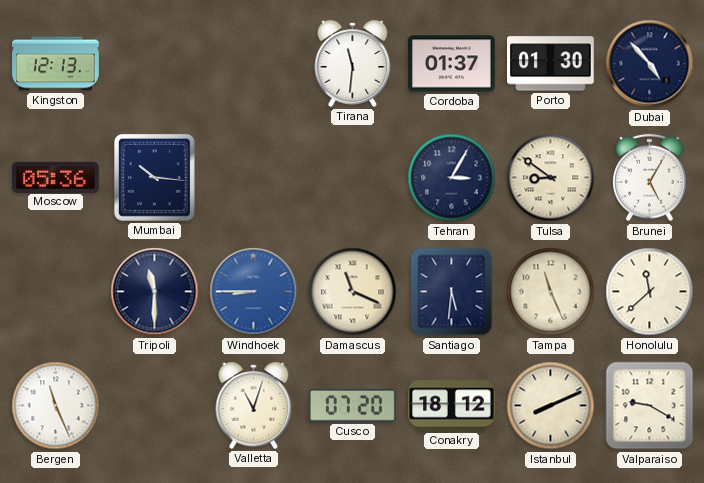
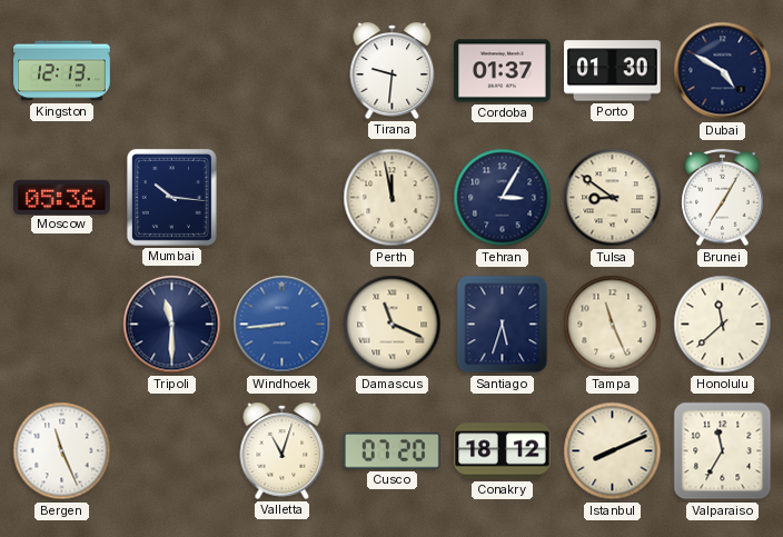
Tirana: 11:31 -> 9:31 (393, 70)
Dubai: 4:53 -> 4:50 (723, 71)
Perth: none -> 11:58 (393, 198)
Brunei: 5:05 -> 7:05 (723, 198)
Windhoek: 8:45 -> 8:44 (283, 325)
Santiago: 5:31 -> 5:33 (503, 325)
Valparaiso: 9:20 -> 11:35 (723, 451)
